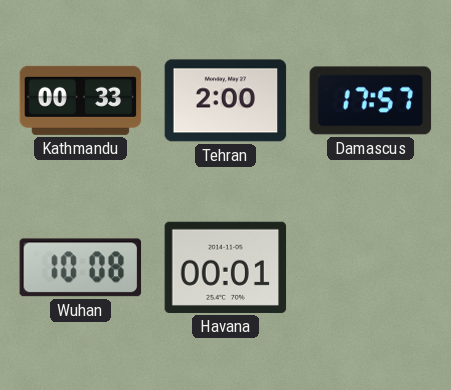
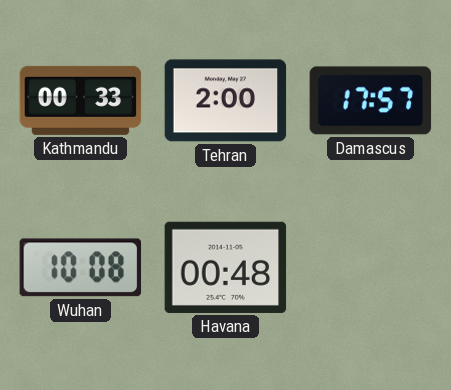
Havana: 00:01 -> 00:48 (226, 267)
